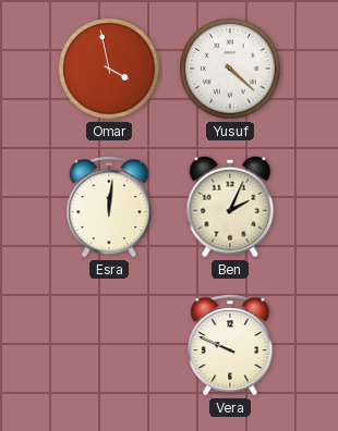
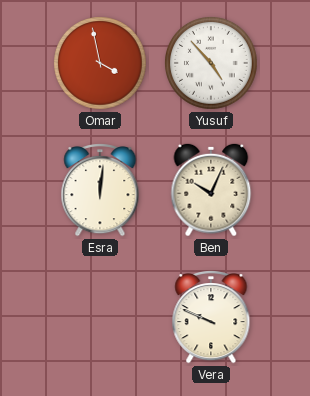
Yusuf: 4:22 -> 4:53 (212, 64)
Ben: 2:04 -> 10:04 (211, 190)
